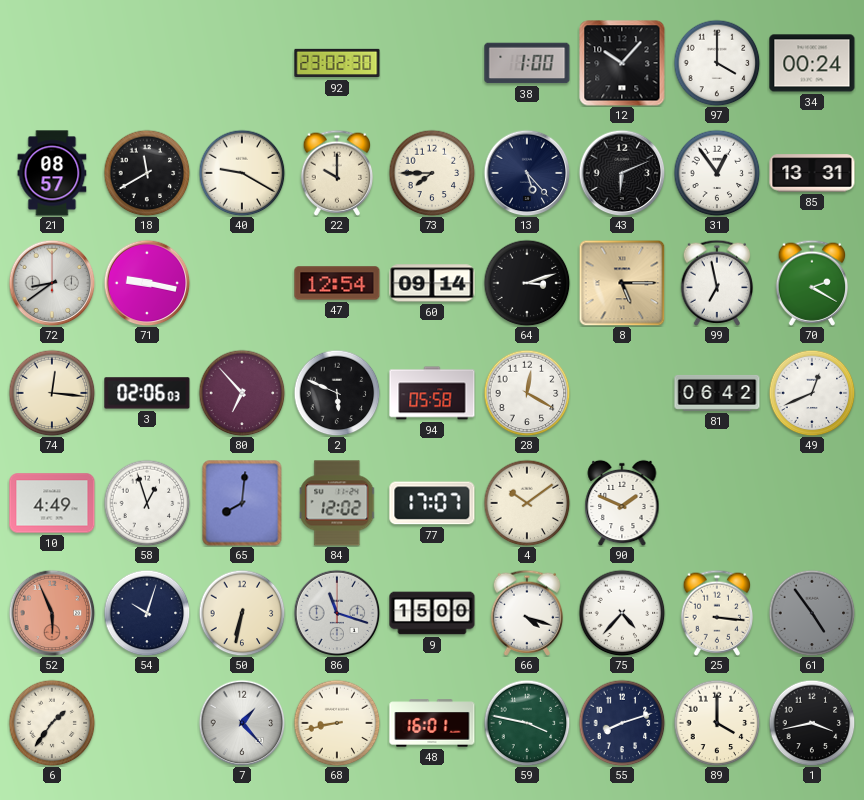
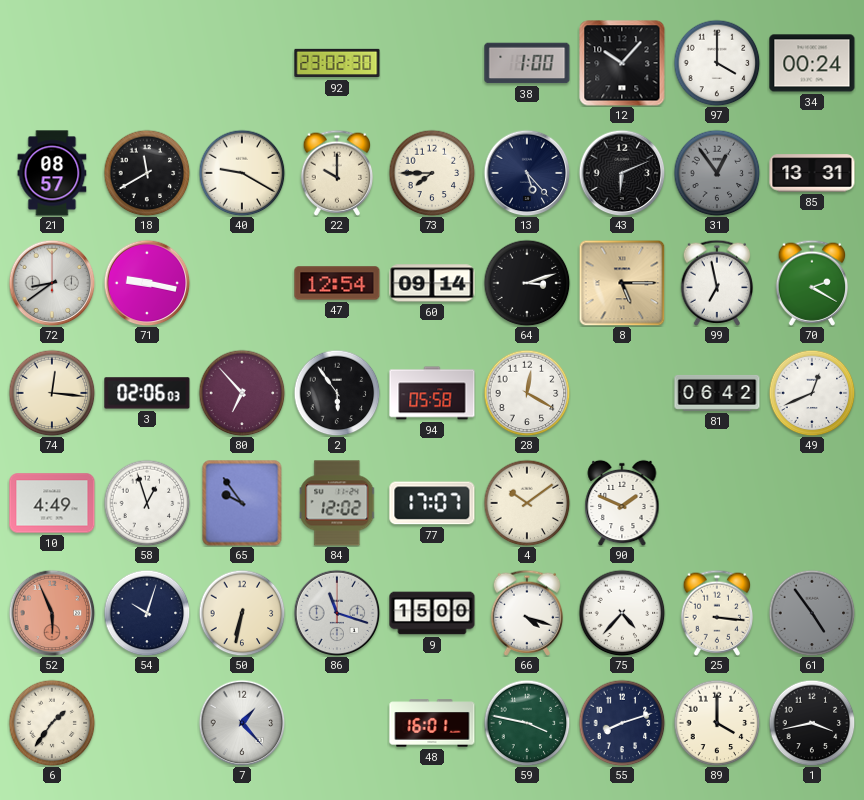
31 dial: white -> grey (717, 173)
2: 5:49 -> 5:54 (337, 393)
65: 8:01 -> 9:54 (242, 503)
68: 8:43 -> none (337, 723)
